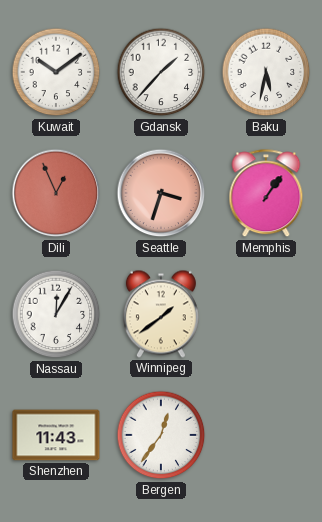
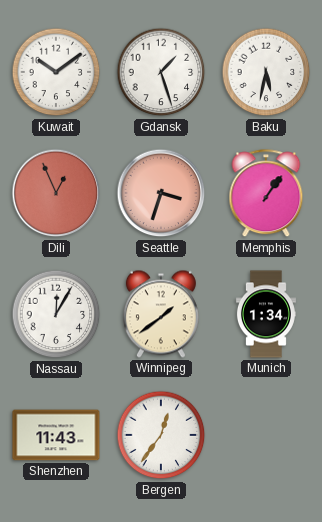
Gdansk: 1:37 -> 1:27 (161, 72)
Munich: none -> 1:34 (266, 314)
